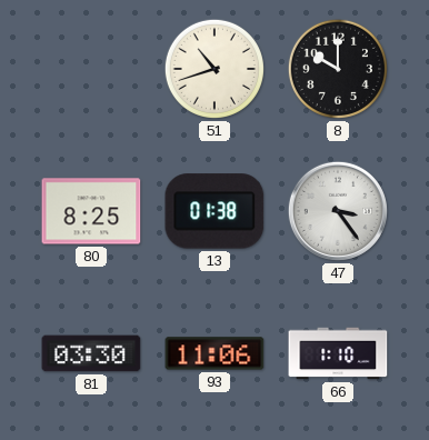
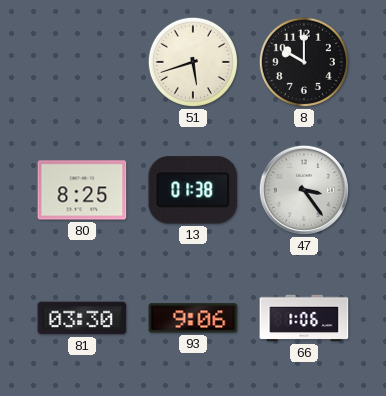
51: 10:42 -> 5:42 (193, 62)
93: 11:06 -> 9:06 (193, 318)
66: 1:10 -> 1:06 (304, 318)
